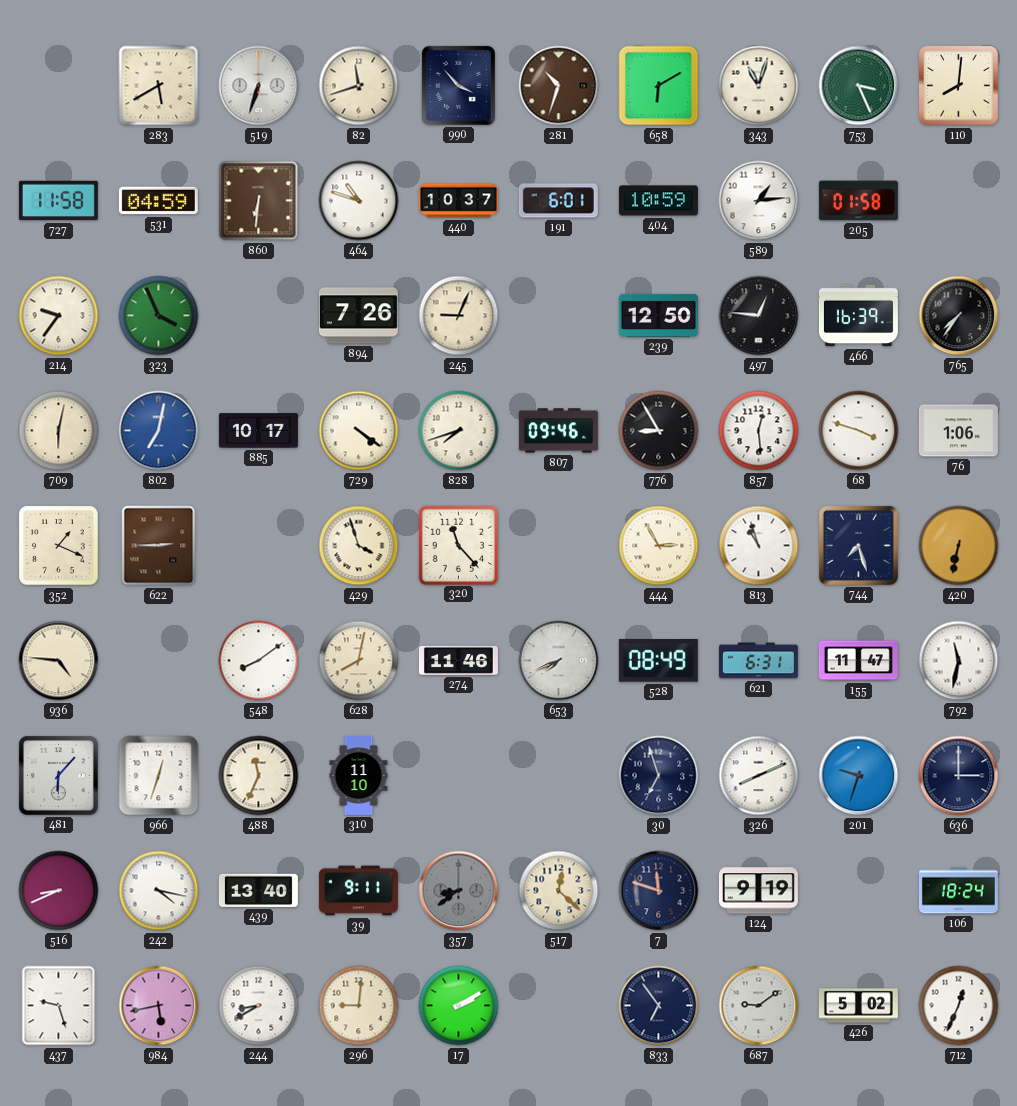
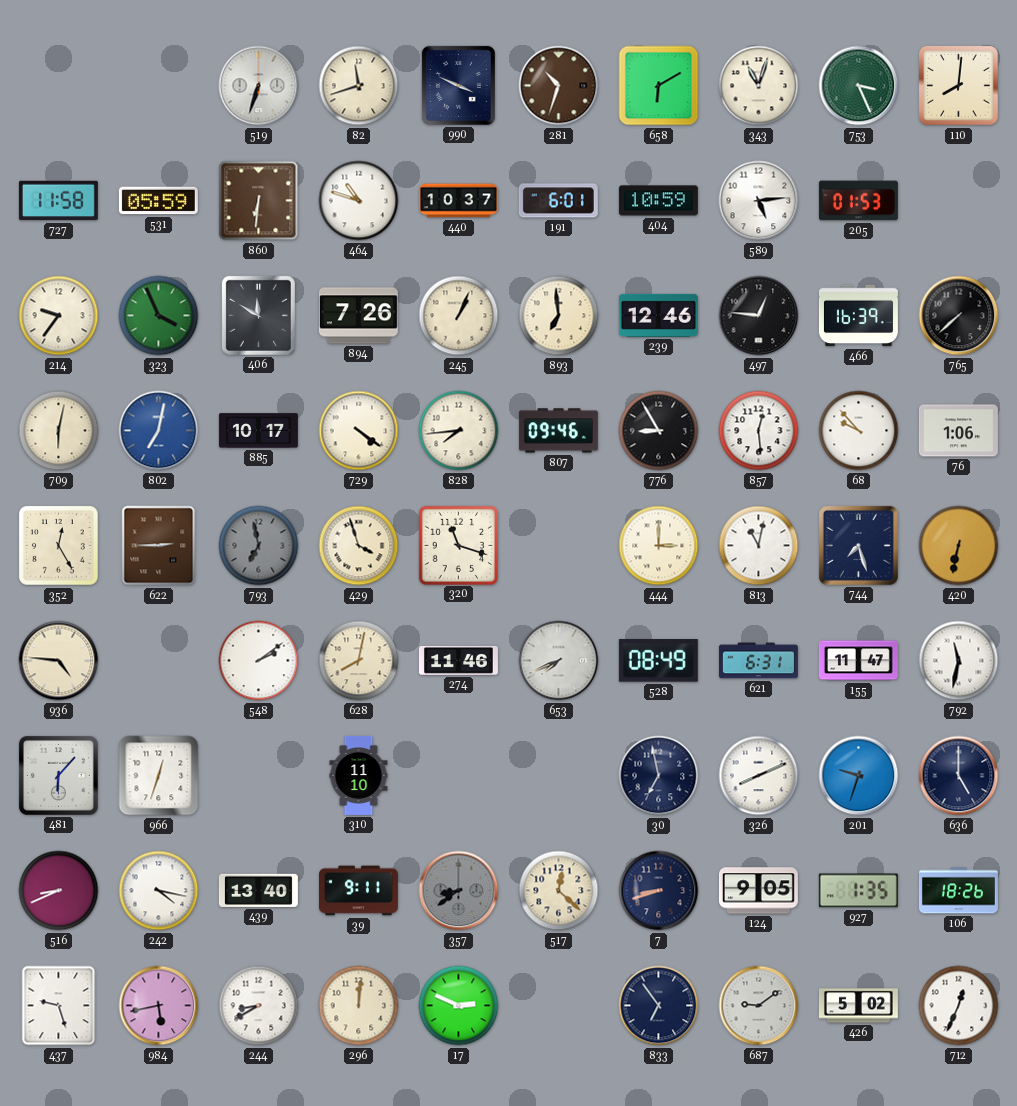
283: 5:40 -> none (159, 86)
990: 3:53 -> 3:49 (458, 85)
531: 04:59 -> 05:59 (158, 201)
589: 1:14 -> 5:14 (759, 201)
205: 01:58 -> 01:53 (858, 201)
406: none -> 11:50 (258, 315)
245: 9:04 -> 1:04 (459, 316)
893: none -> 6:59 (559, 316)
239: 12:50 -> 12:46 (658, 315)
765: 7:36 -> 7:38 (959, 316)
828: 7:42 -> 7:44 (459, 431)
68: 3:48 -> 9:53 (859, 431)
352: 1:19 -> 12:25 (59, 546)
793: none -> 6:58 (259, 546)
320: 11:23 -> 11:18 (458, 545)
444: 2:55 -> 3:00 (659, 546)
813: 10:57 -> 11:02 (759, 546)
548: 8:09 -> 2:09 (259, 661)
488: 11:34 -> none (259, 776)
30: 6:57 -> 6:58 (659, 776)
636: 3:00 -> 5:00 (959, 776)
7: 11:48 -> 8:42 (659, 891)
124: 9:19 -> 9:05 (758, 891)
927: none -> 1:35 (858, 891)
106: 18:24 -> 18:26 (958, 891)
296: 9:01 -> 12:01 (359, 1006)
17: 2:10 -> 2:49 (459, 1006)
